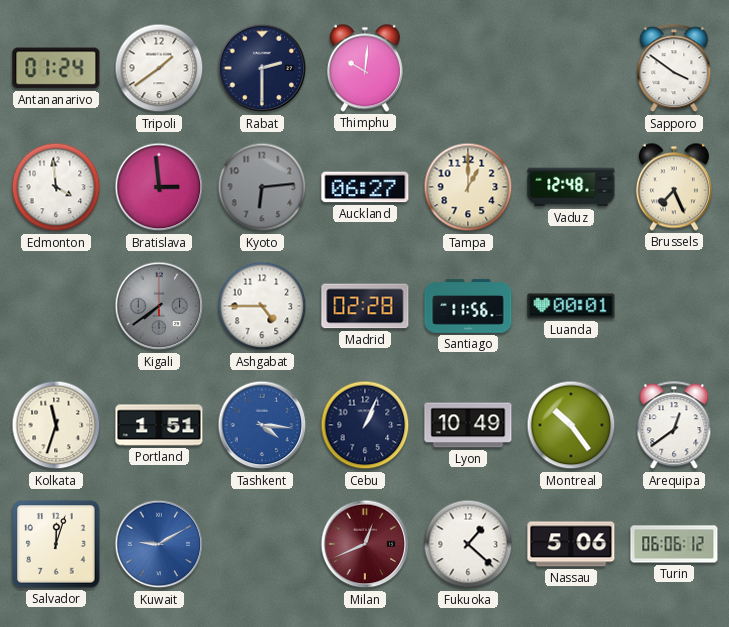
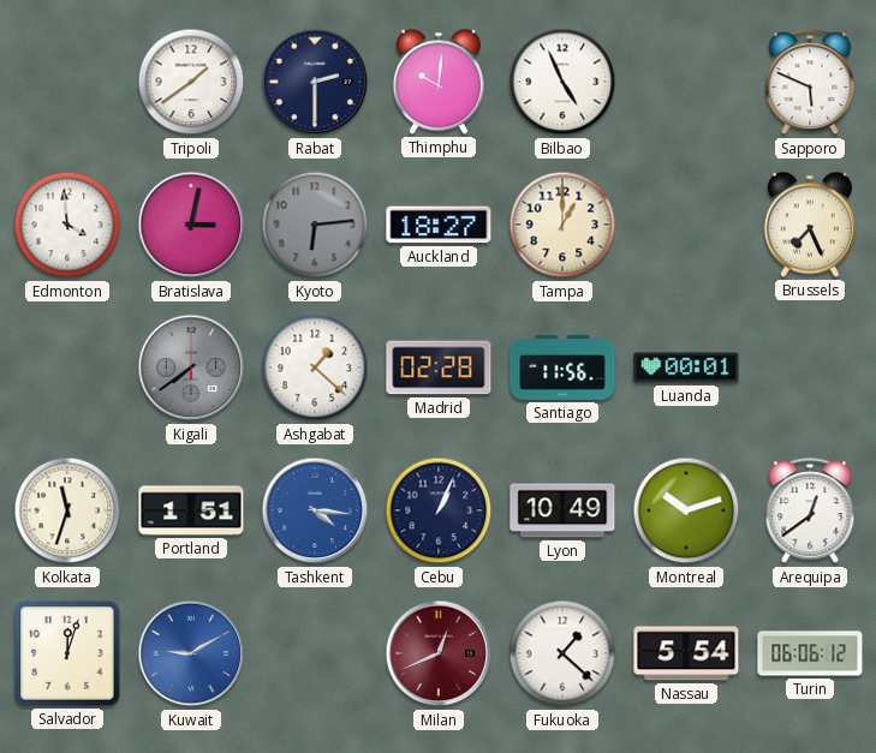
Antananarivo: 01:24 -> none (56, 68)
Bilbao: none -> 4:56 (562, 82)
Sapporo: 3:51 -> 5:49 (810, 83)
Bratislava: 2:59 -> 3:02 (191, 225)
Auckland: 06:27 -> 18:27 (439, 225)
Vaduz: 12:48 -> none (571, 187)
Ashgabat: 4:45 -> 1:22 (315, 367)
Montreal: 10:24 -> 10:12 (686, 510)
Nassau: 5:06 -> 5:54 (686, 653)
